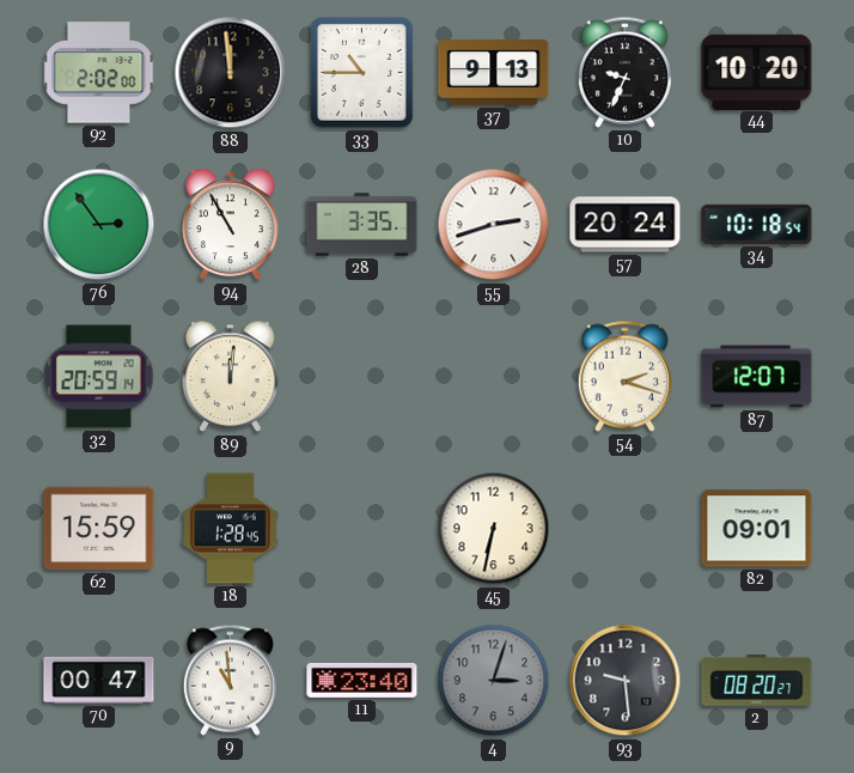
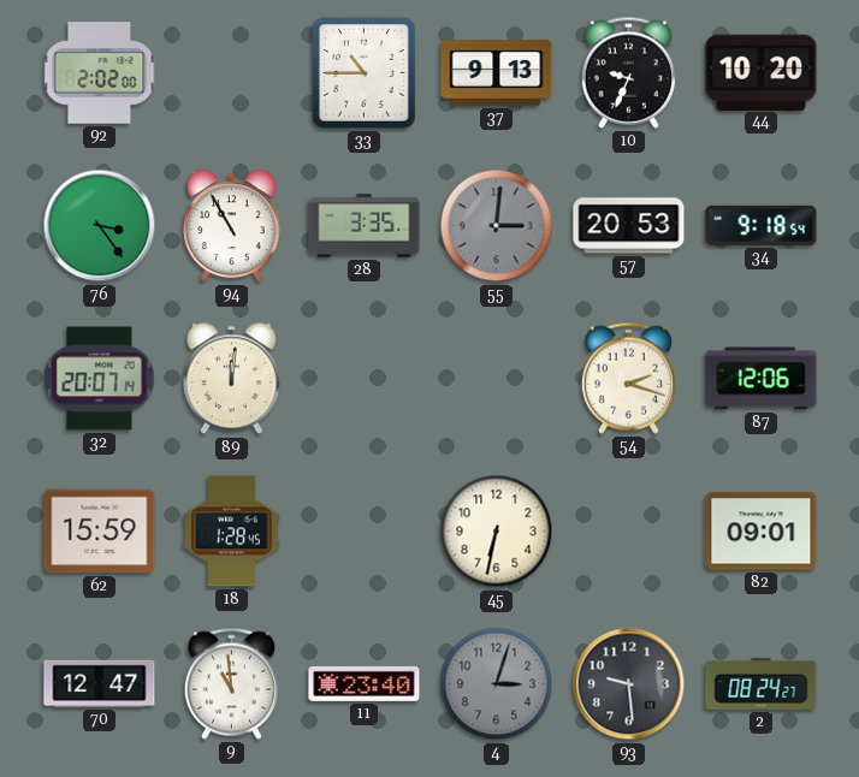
88: 11:59 -> none (231, 73)
76: 2:54 -> 3:24 (100, 226)
55: 2:42 -> 3:01 (497, 226)
55 dial: white -> grey (497, 226)
57: 20:24 -> 20:53 (629, 226)
34: 10:18 -> 9:18 (762, 225)
32: 20:59 -> 20:07 (100, 379)
87: 12:07 -> 12:06 (762, 379)
70: 00:47 -> 12:47 (100, 683)
2: 08:20 -> 08:24 (762, 683)
